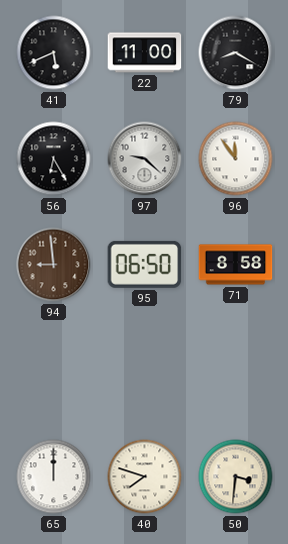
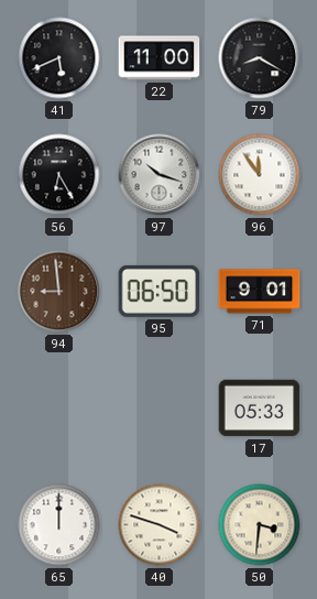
97: 9:22 -> 10:18 (160, 175)
71: 8:58 -> 9:01 (260, 292)
17: none -> 05:33 (260, 409)
40: 7:48 -> 3:48 (160, 525)
